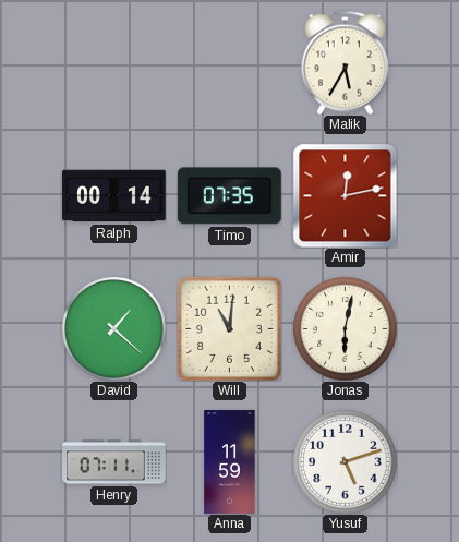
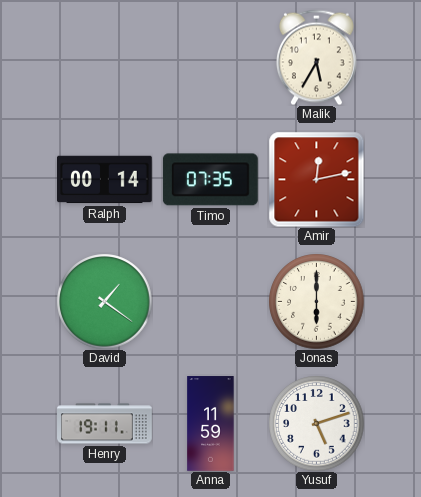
David: 1:22 -> 1:21 (104, 301)
Will: 11:01 -> none (229, 328)
Jonas: 6:02 -> 6:00 (316, 301)
Henry: 07:11 -> 19:11 (105, 424)
